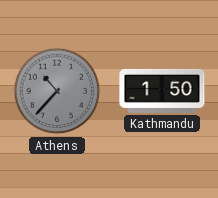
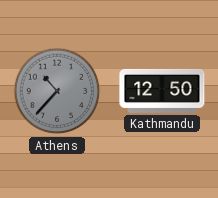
Kathmandu: 1:50 -> 12:50 (162, 91)
